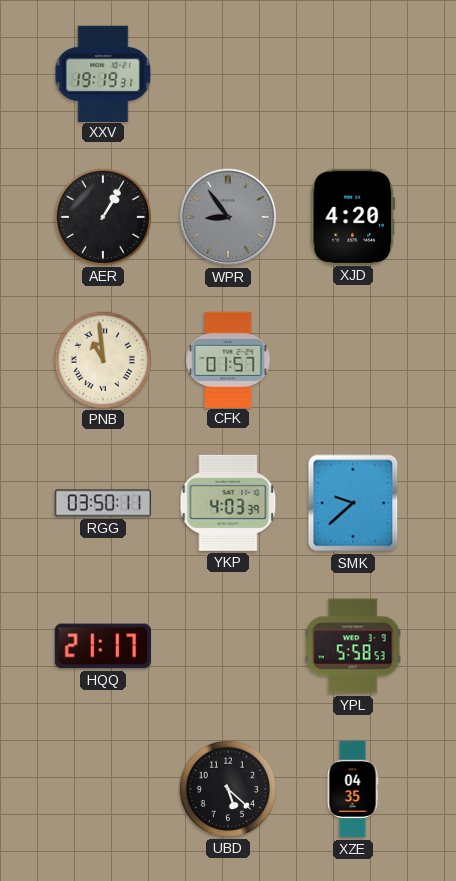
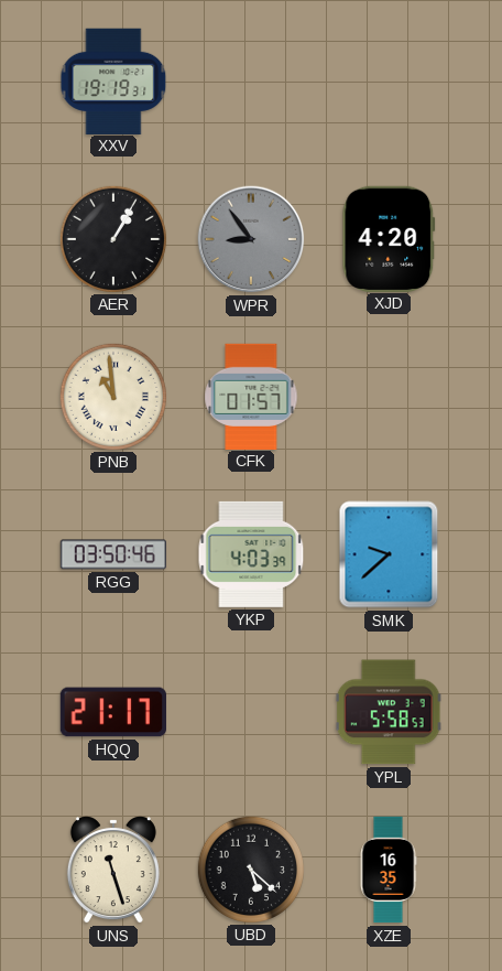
RGG: 03:50:11 -> 03:50:46 (112, 554)
UNS: none -> 11:27 (113, 870)
XZE: 04:35 -> 16:35 (389, 870)
